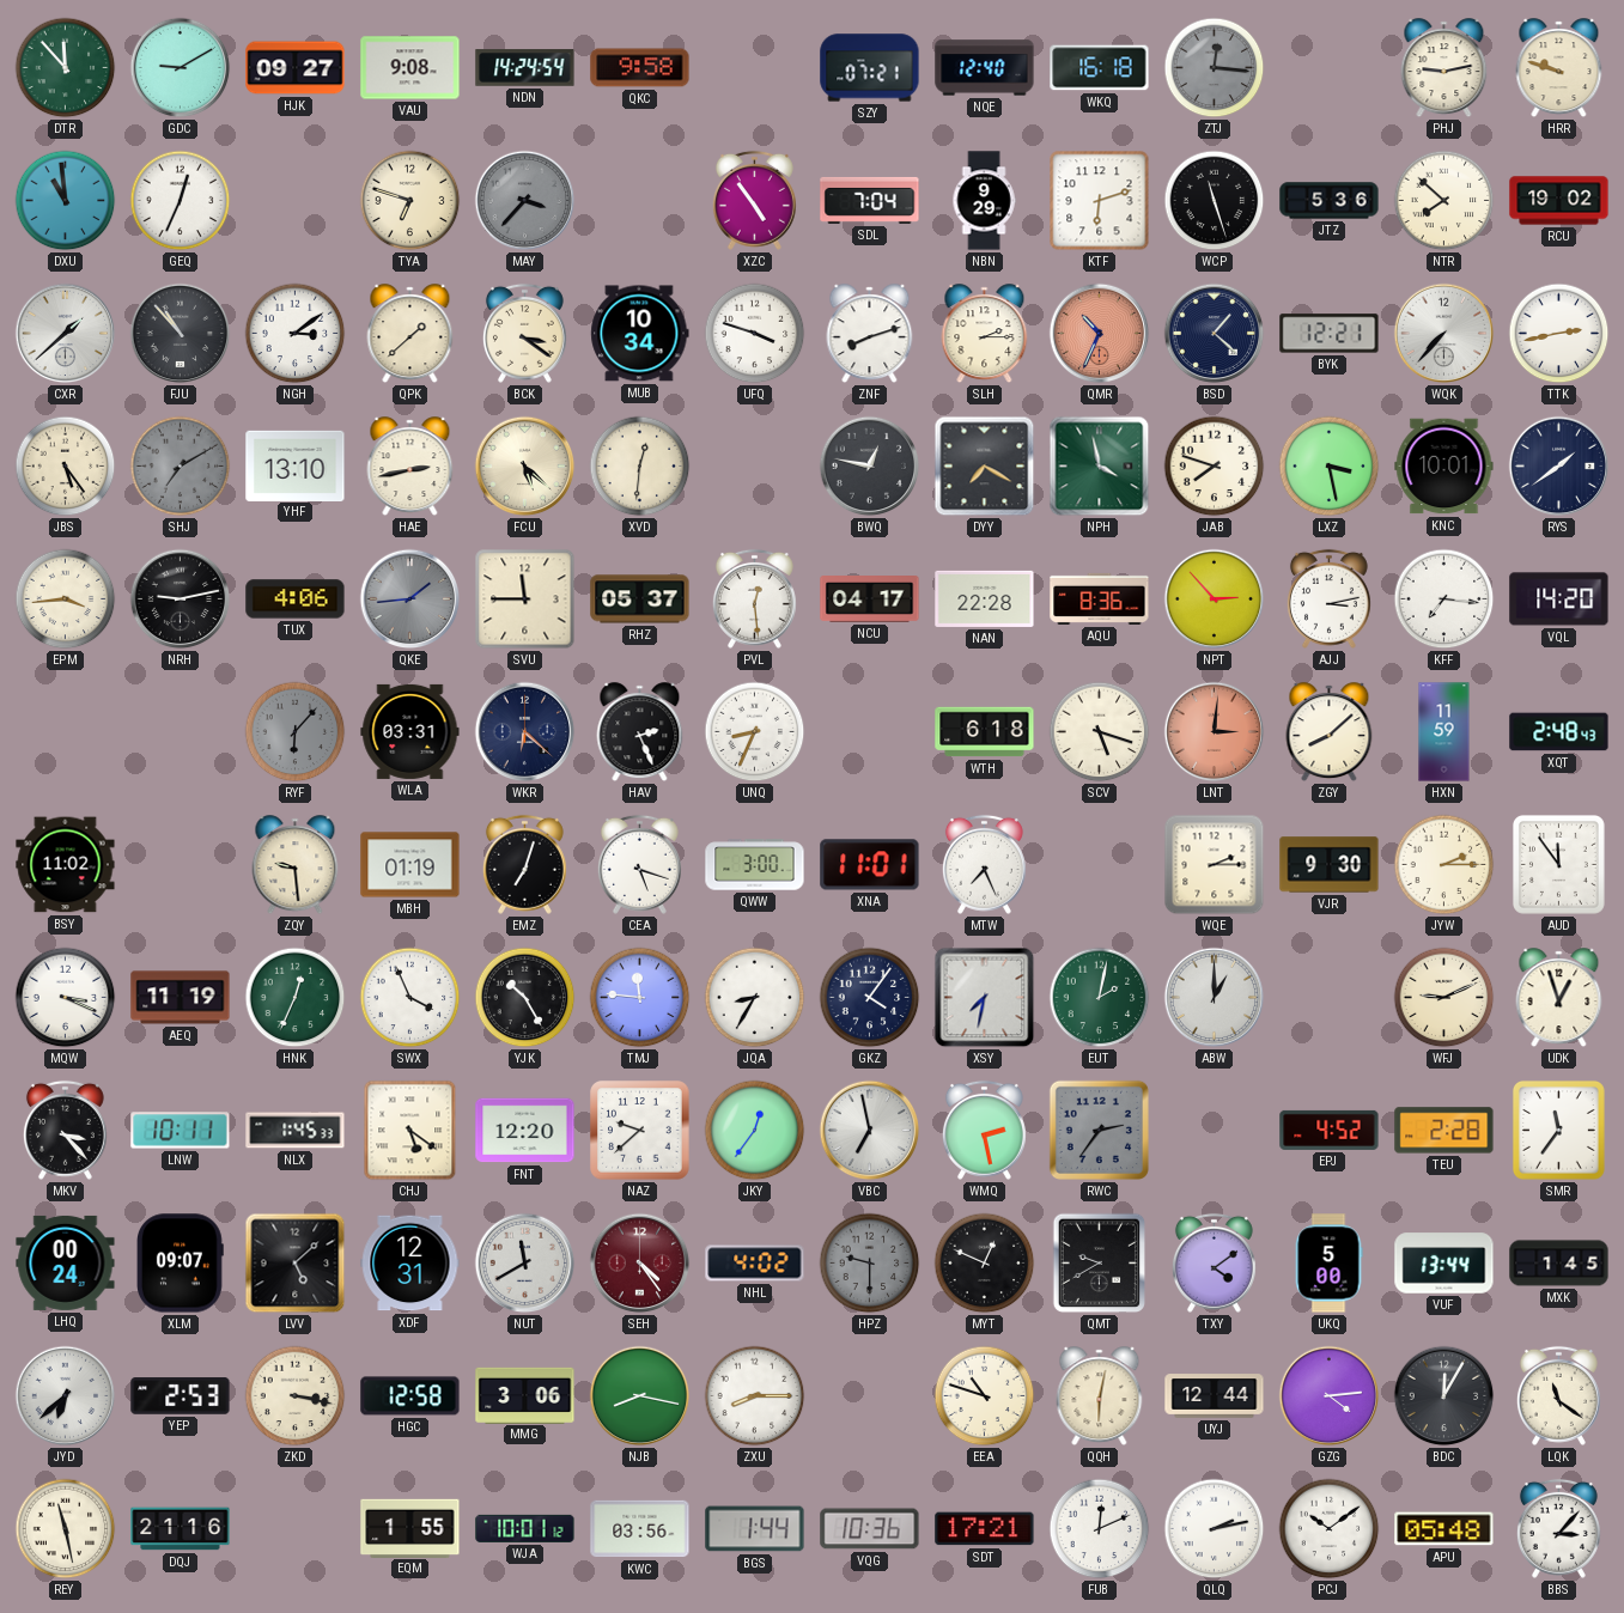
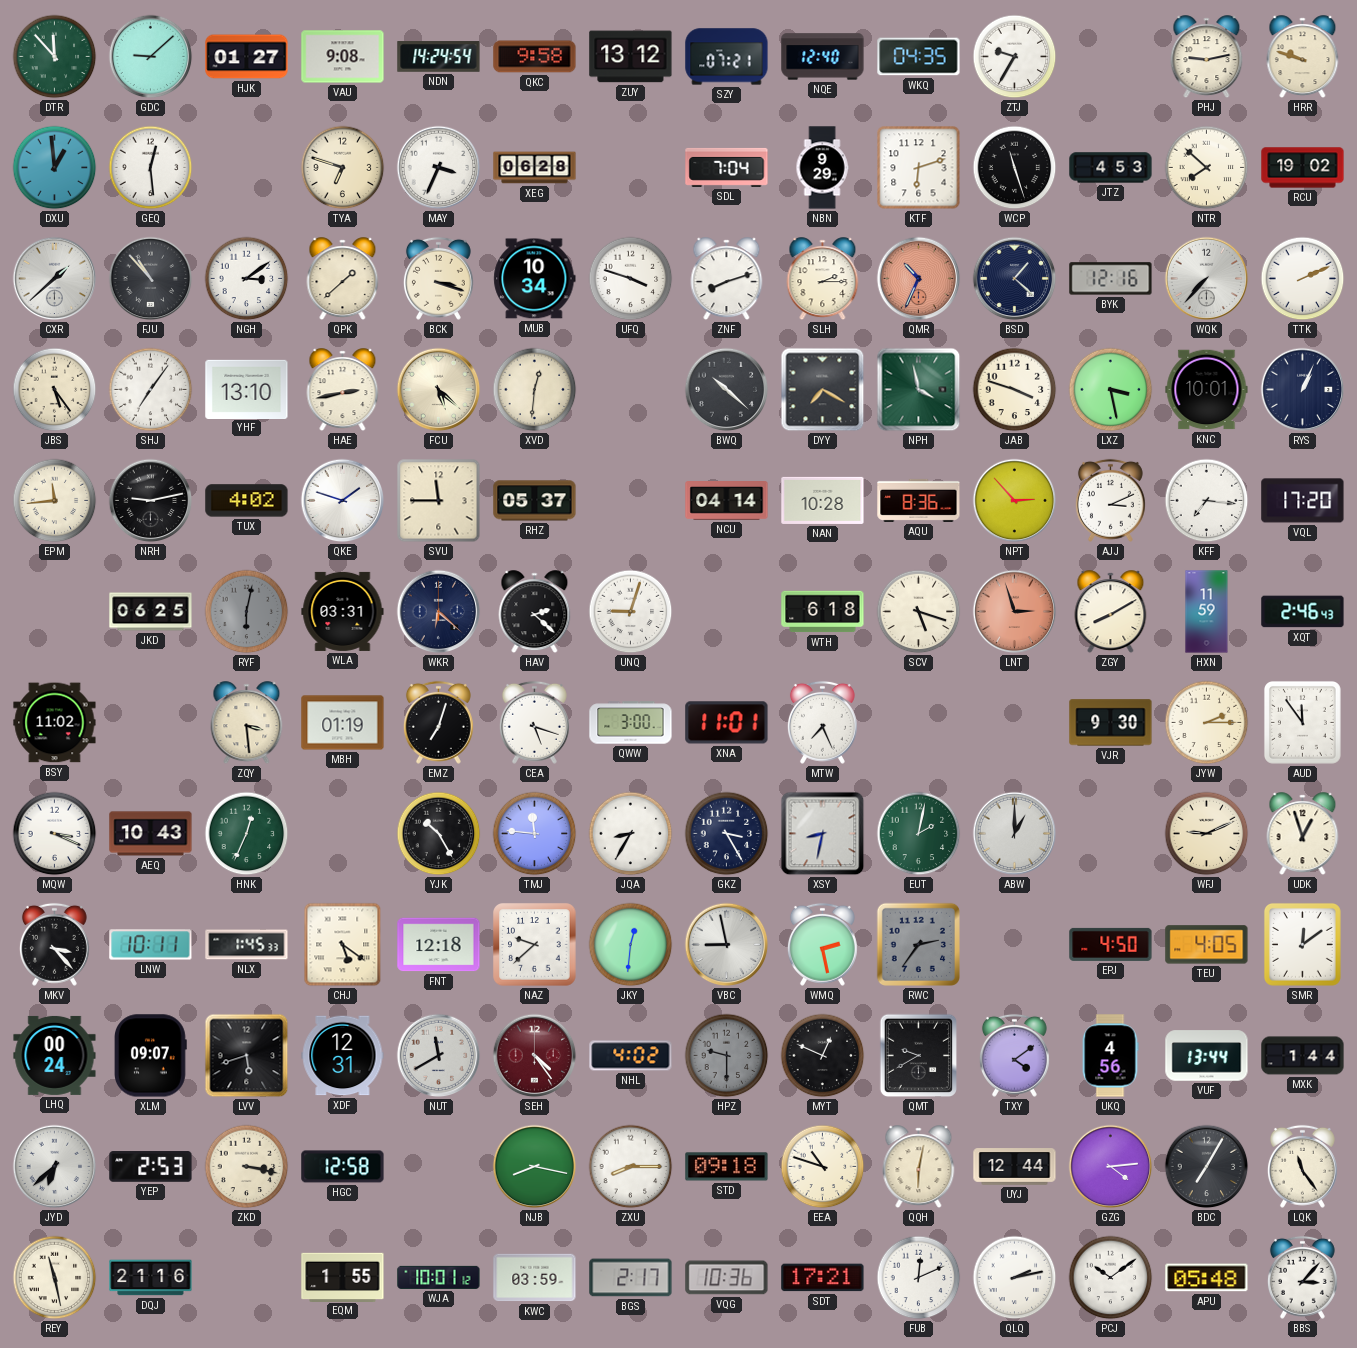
GDC: 9:10 -> 9:08 (151, 57)
HJK: 09:27 -> 01:27 (247, 57)
ZUY: none -> 13:12 (631, 57)
WKQ: 16:18 -> 04:35 (919, 57)
ZTJ: 12:16 -> 9:35 (1015, 57)
ZTJ dial: grey -> white (1015, 57)
DXU: 10:59 -> 12:59 (55, 168)
GEQ: 12:34 -> 12:29 (151, 168)
MAY: 3:37 -> 3:34 (439, 168)
MAY dial: grey -> white (439, 168)
XEG: none -> 06:28 (535, 168)
XZC: 4:54 -> none (754, 200)
JTZ: 5:36 -> 4:53 (1111, 168)
BCK: 3:21 -> 3:18 (438, 278)
BYK: 12:21 -> 12:16 (1111, 279)
TTK: 2:43 -> 2:11 (1303, 279)
SHJ: 7:10 -> 7:06 (151, 390)
SHJ dial: grey -> white (151, 390)
BWQ: 12:47 -> 10:22 (727, 390)
JAB: 7:48 -> 3:48 (1015, 390)
RYS: 1:39 -> 1:04 (1303, 390)
EPM: 3:44 -> 11:44 (55, 501)
TUX: 4:06 -> 4:02 (247, 501)
QKE: 1:44 -> 1:48 (343, 501)
QKE dial: grey -> white (343, 501)
PVL: 12:29 -> none (754, 598)
NCU: 04:17 -> 04:14 (727, 501)
NAN: 22:28 -> 10:28 (823, 500)
AJJ: 3:13 -> 3:11 (1110, 500)
VQL: 14:20 -> 17:20 (1303, 501)
JKD: none -> 06:25 (151, 612)
RYF: 6:07 -> 6:02 (247, 612)
HAV: 2:26 -> 2:22 (535, 612)
UNQ: 8:34 -> 9:03 (631, 612)
LNT: 3:01 -> 2:57 (1015, 612)
ZGY: 8:08 -> 8:10 (1111, 612)
XQT: 2:48 -> 2:46 (1303, 612)
ZQY: 9:29 -> 3:29 (247, 723)
WQE: 2:15 -> none (1215, 865)
AEQ: 11:19 -> 10:43 (151, 834)
SWX: 3:56 -> none (410, 998)
GKZ: 4:06 -> 3:25 (727, 834)
XSY: 7:32 -> 8:32 (823, 834)
FNT: 12:20 -> 12:18 (439, 945)
JKY: 12:36 -> 12:31 (631, 945)
VBC: 6:58 -> 8:58 (727, 945)
EPJ: 4:52 -> 4:50 (1111, 944)
TEU: 2:28 -> 4:05 (1207, 945)
SMR: 11:36 -> 12:09 (1302, 944)
LVV: 5:08 -> 5:42 (247, 1056)
UKQ: 5:00 -> 4:56 (1110, 1056)
MXK: 1:45 -> 1:44 (1303, 1056)
MMG: 3:06 -> none (525, 1395)
STD: none -> 09:18 (727, 1167)
BDC: 12:05 -> 7:05 (1207, 1167)
LQK: 11:21 -> 11:24 (1302, 1166)
KWC: 03:56 -> 03:59 (535, 1278)
BGS: 1:44 -> 2:17 (631, 1278)
